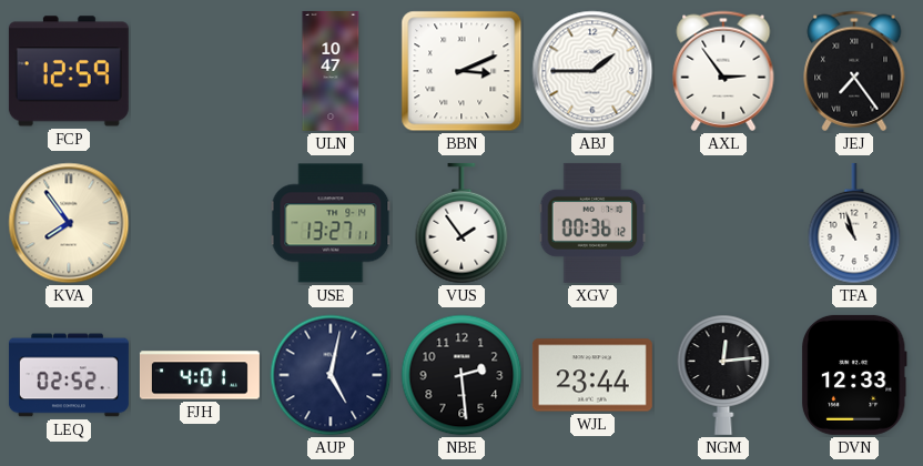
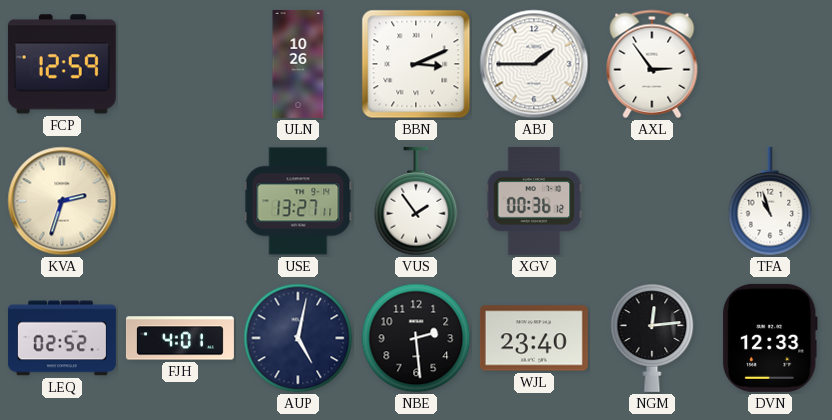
ULN: 10:47 -> 10:26 (298, 64)
JEJ: 7:24 -> none (854, 71)
KVA: 7:54 -> 2:33 (62, 201)
WJL: 23:44 -> 23:40 (534, 338)
